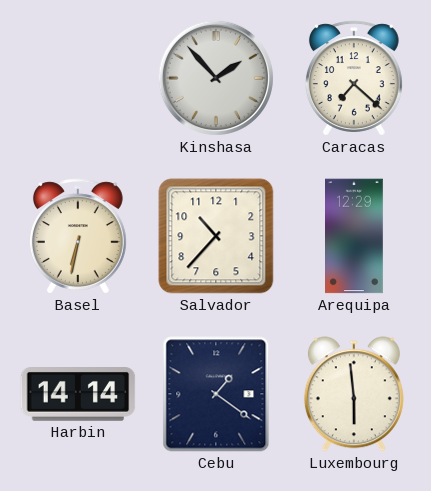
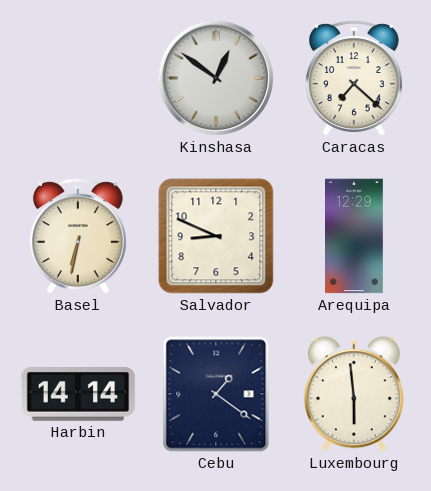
Kinshasa: 1:53 -> 12:51 (216, 78)
Salvador: 10:37 -> 8:49 (216, 236)
